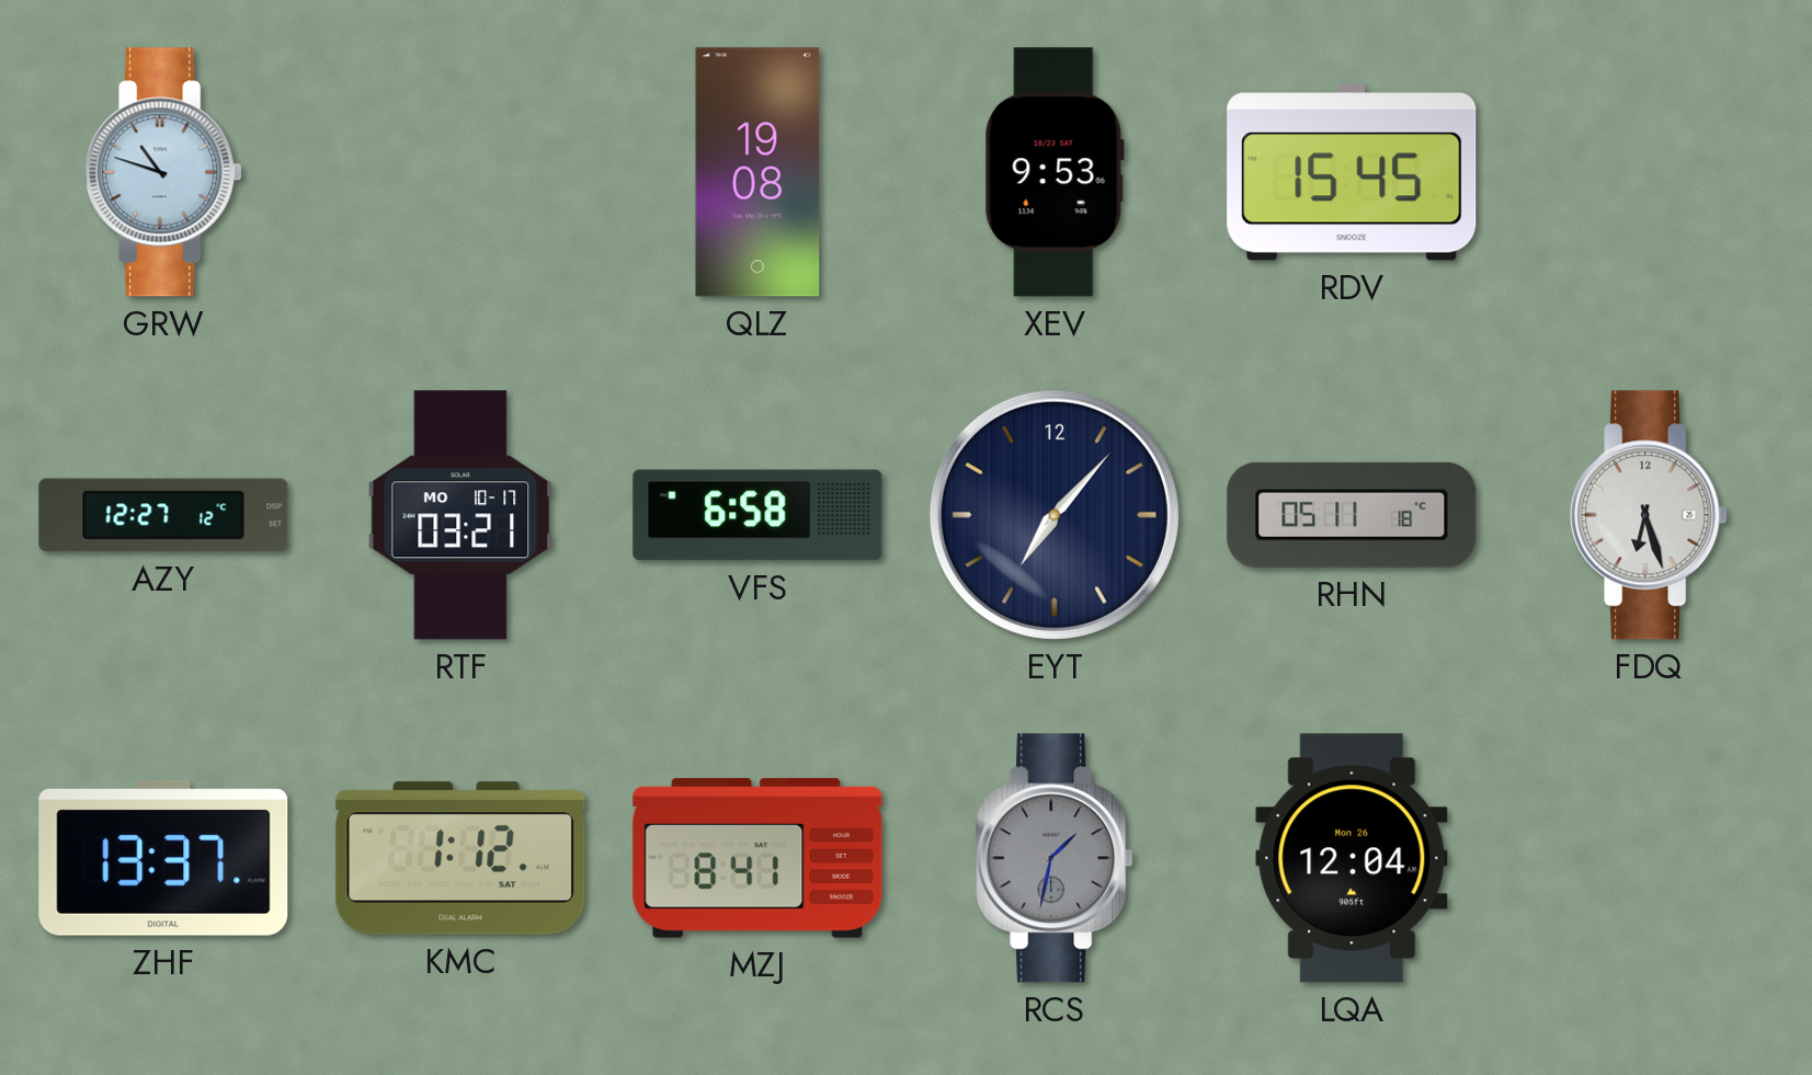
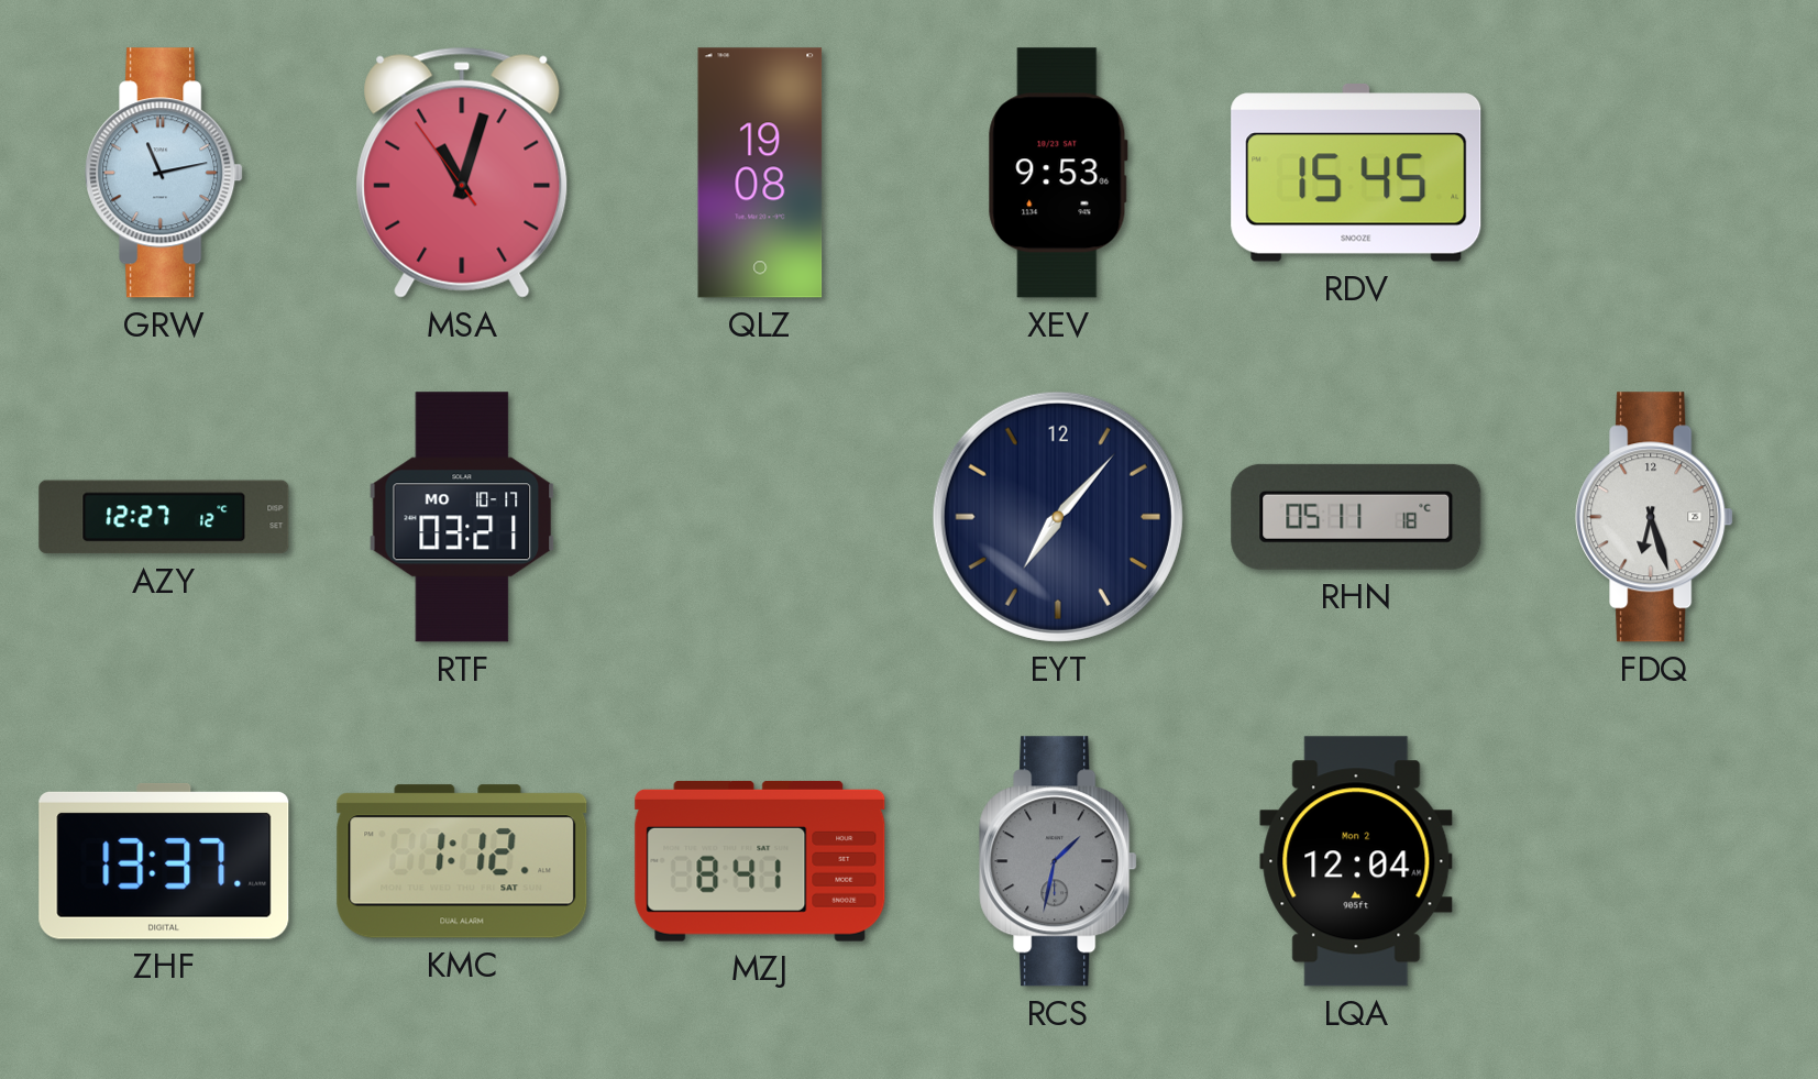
GRW: 10:48 -> 11:13 (164, 173)
MSA: none -> 11:02 (462, 173)
VFS: 6:58 -> none (757, 515)
LQA date: Mon 26 -> Mon 2 (1356, 861)
